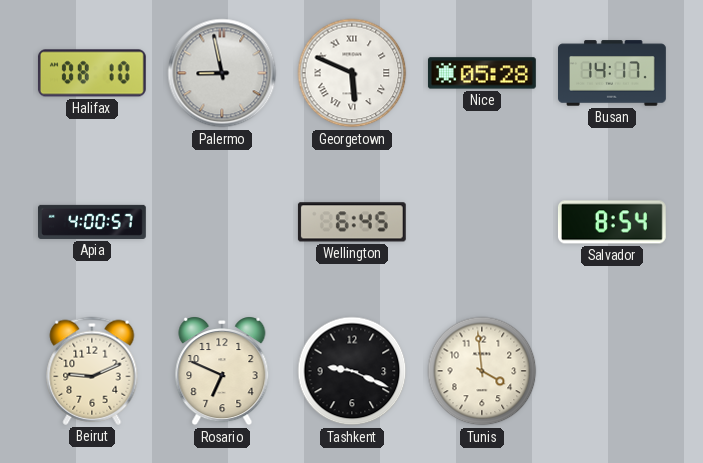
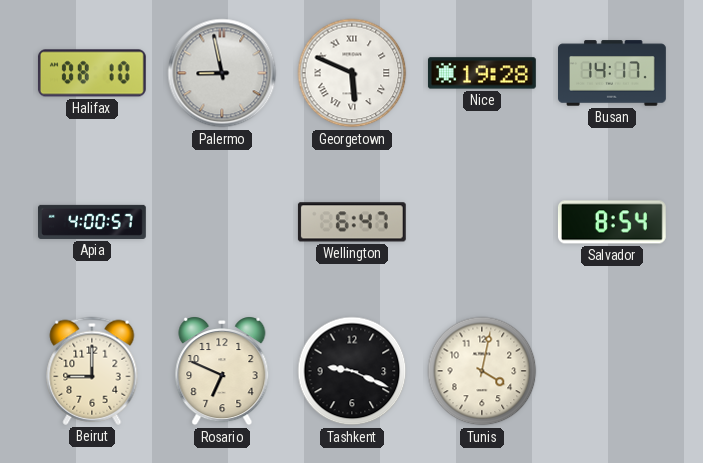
Nice: 05:28 -> 19:28 (482, 73)
Wellington: 6:45 -> 6:47 (352, 222)
Beirut: 9:11 -> 9:00 (92, 371)
Tunis: 3:59 -> 4:02 (482, 371)
